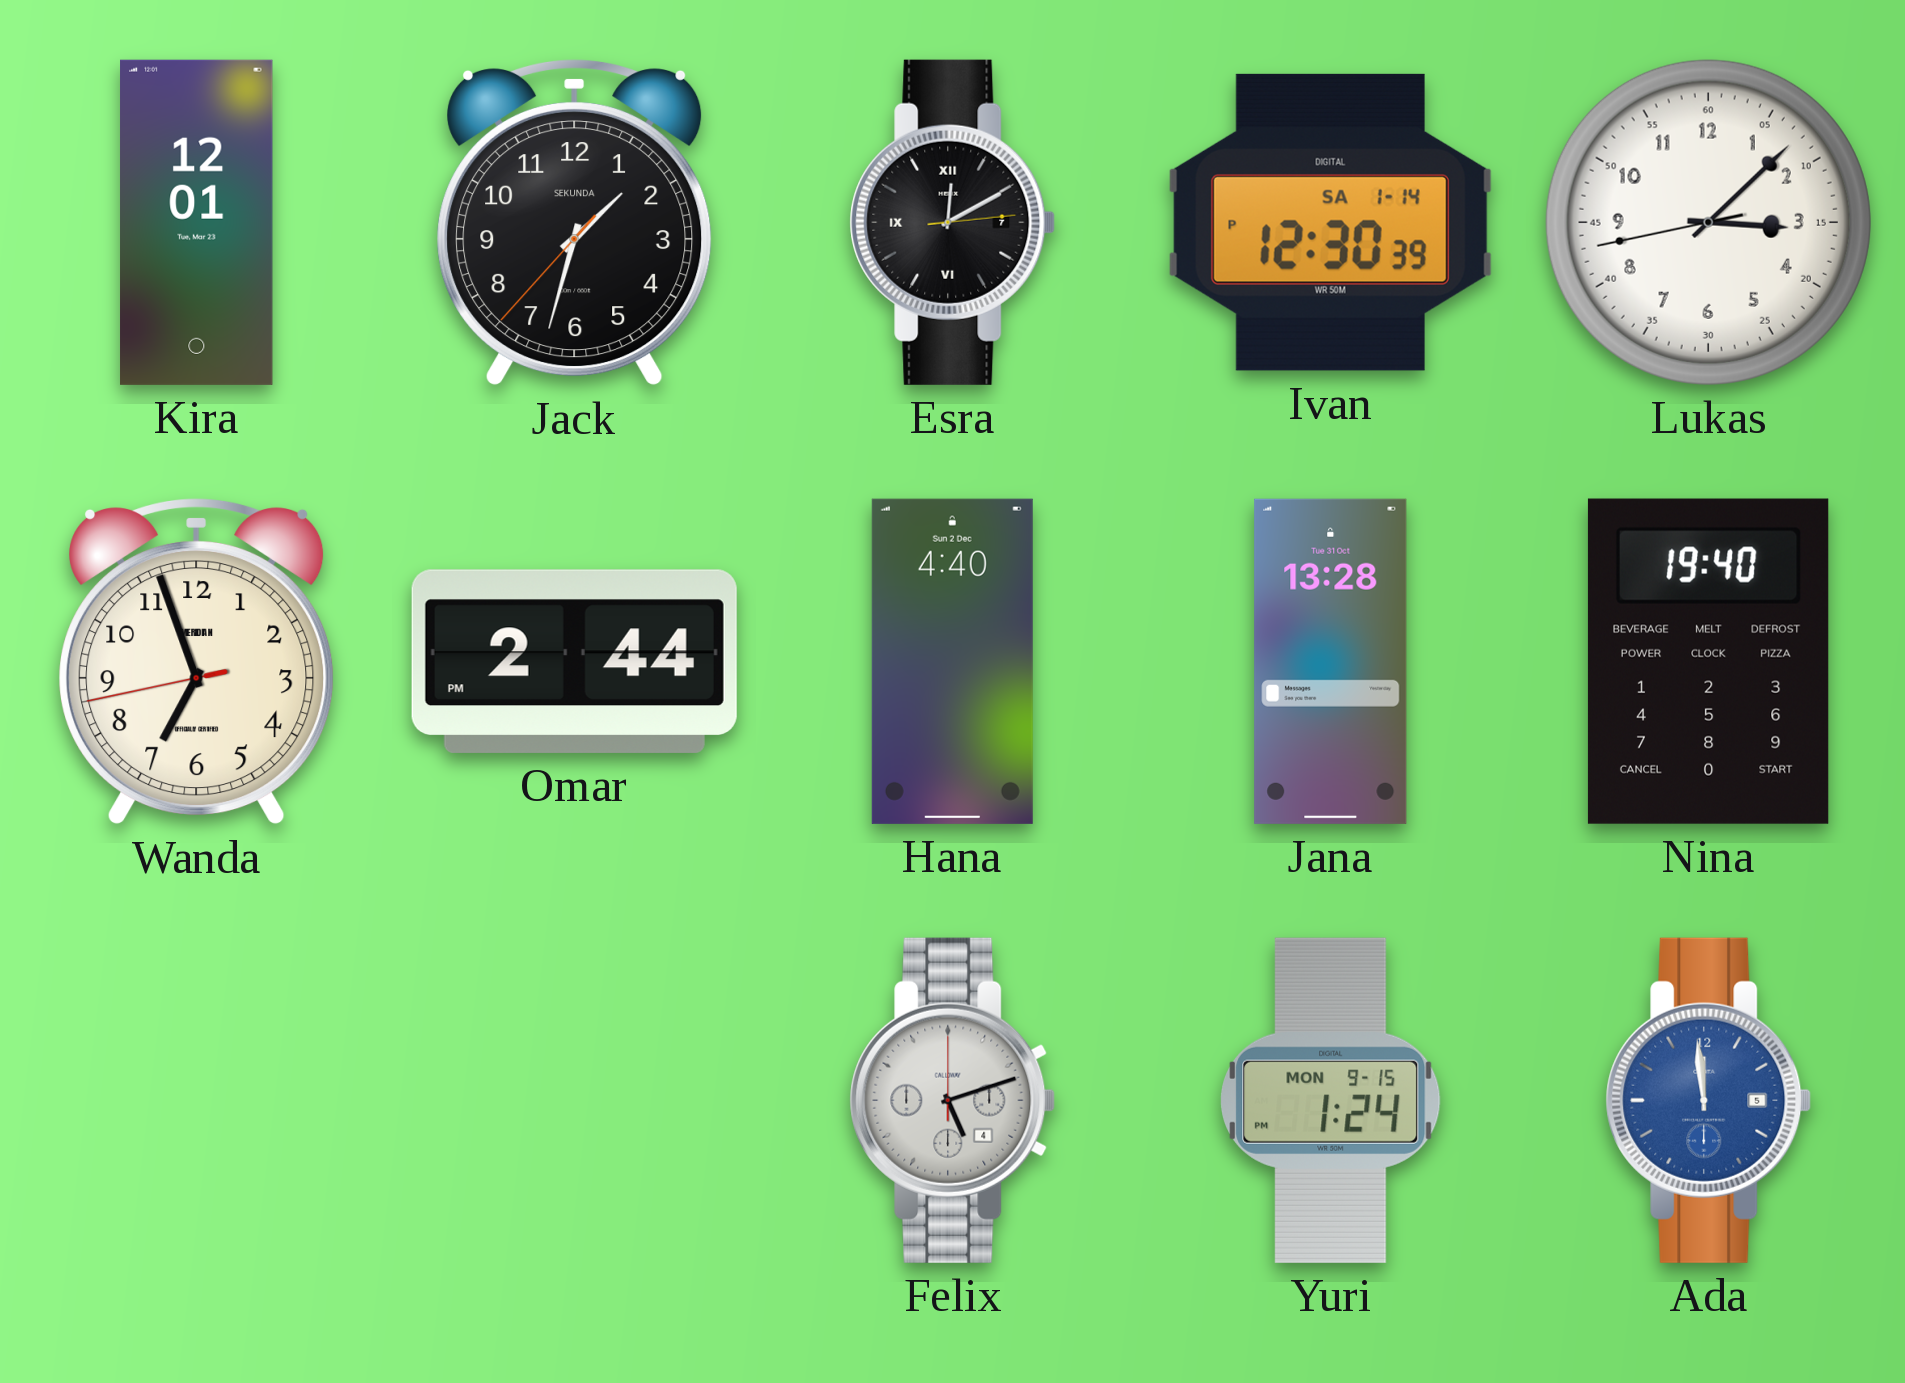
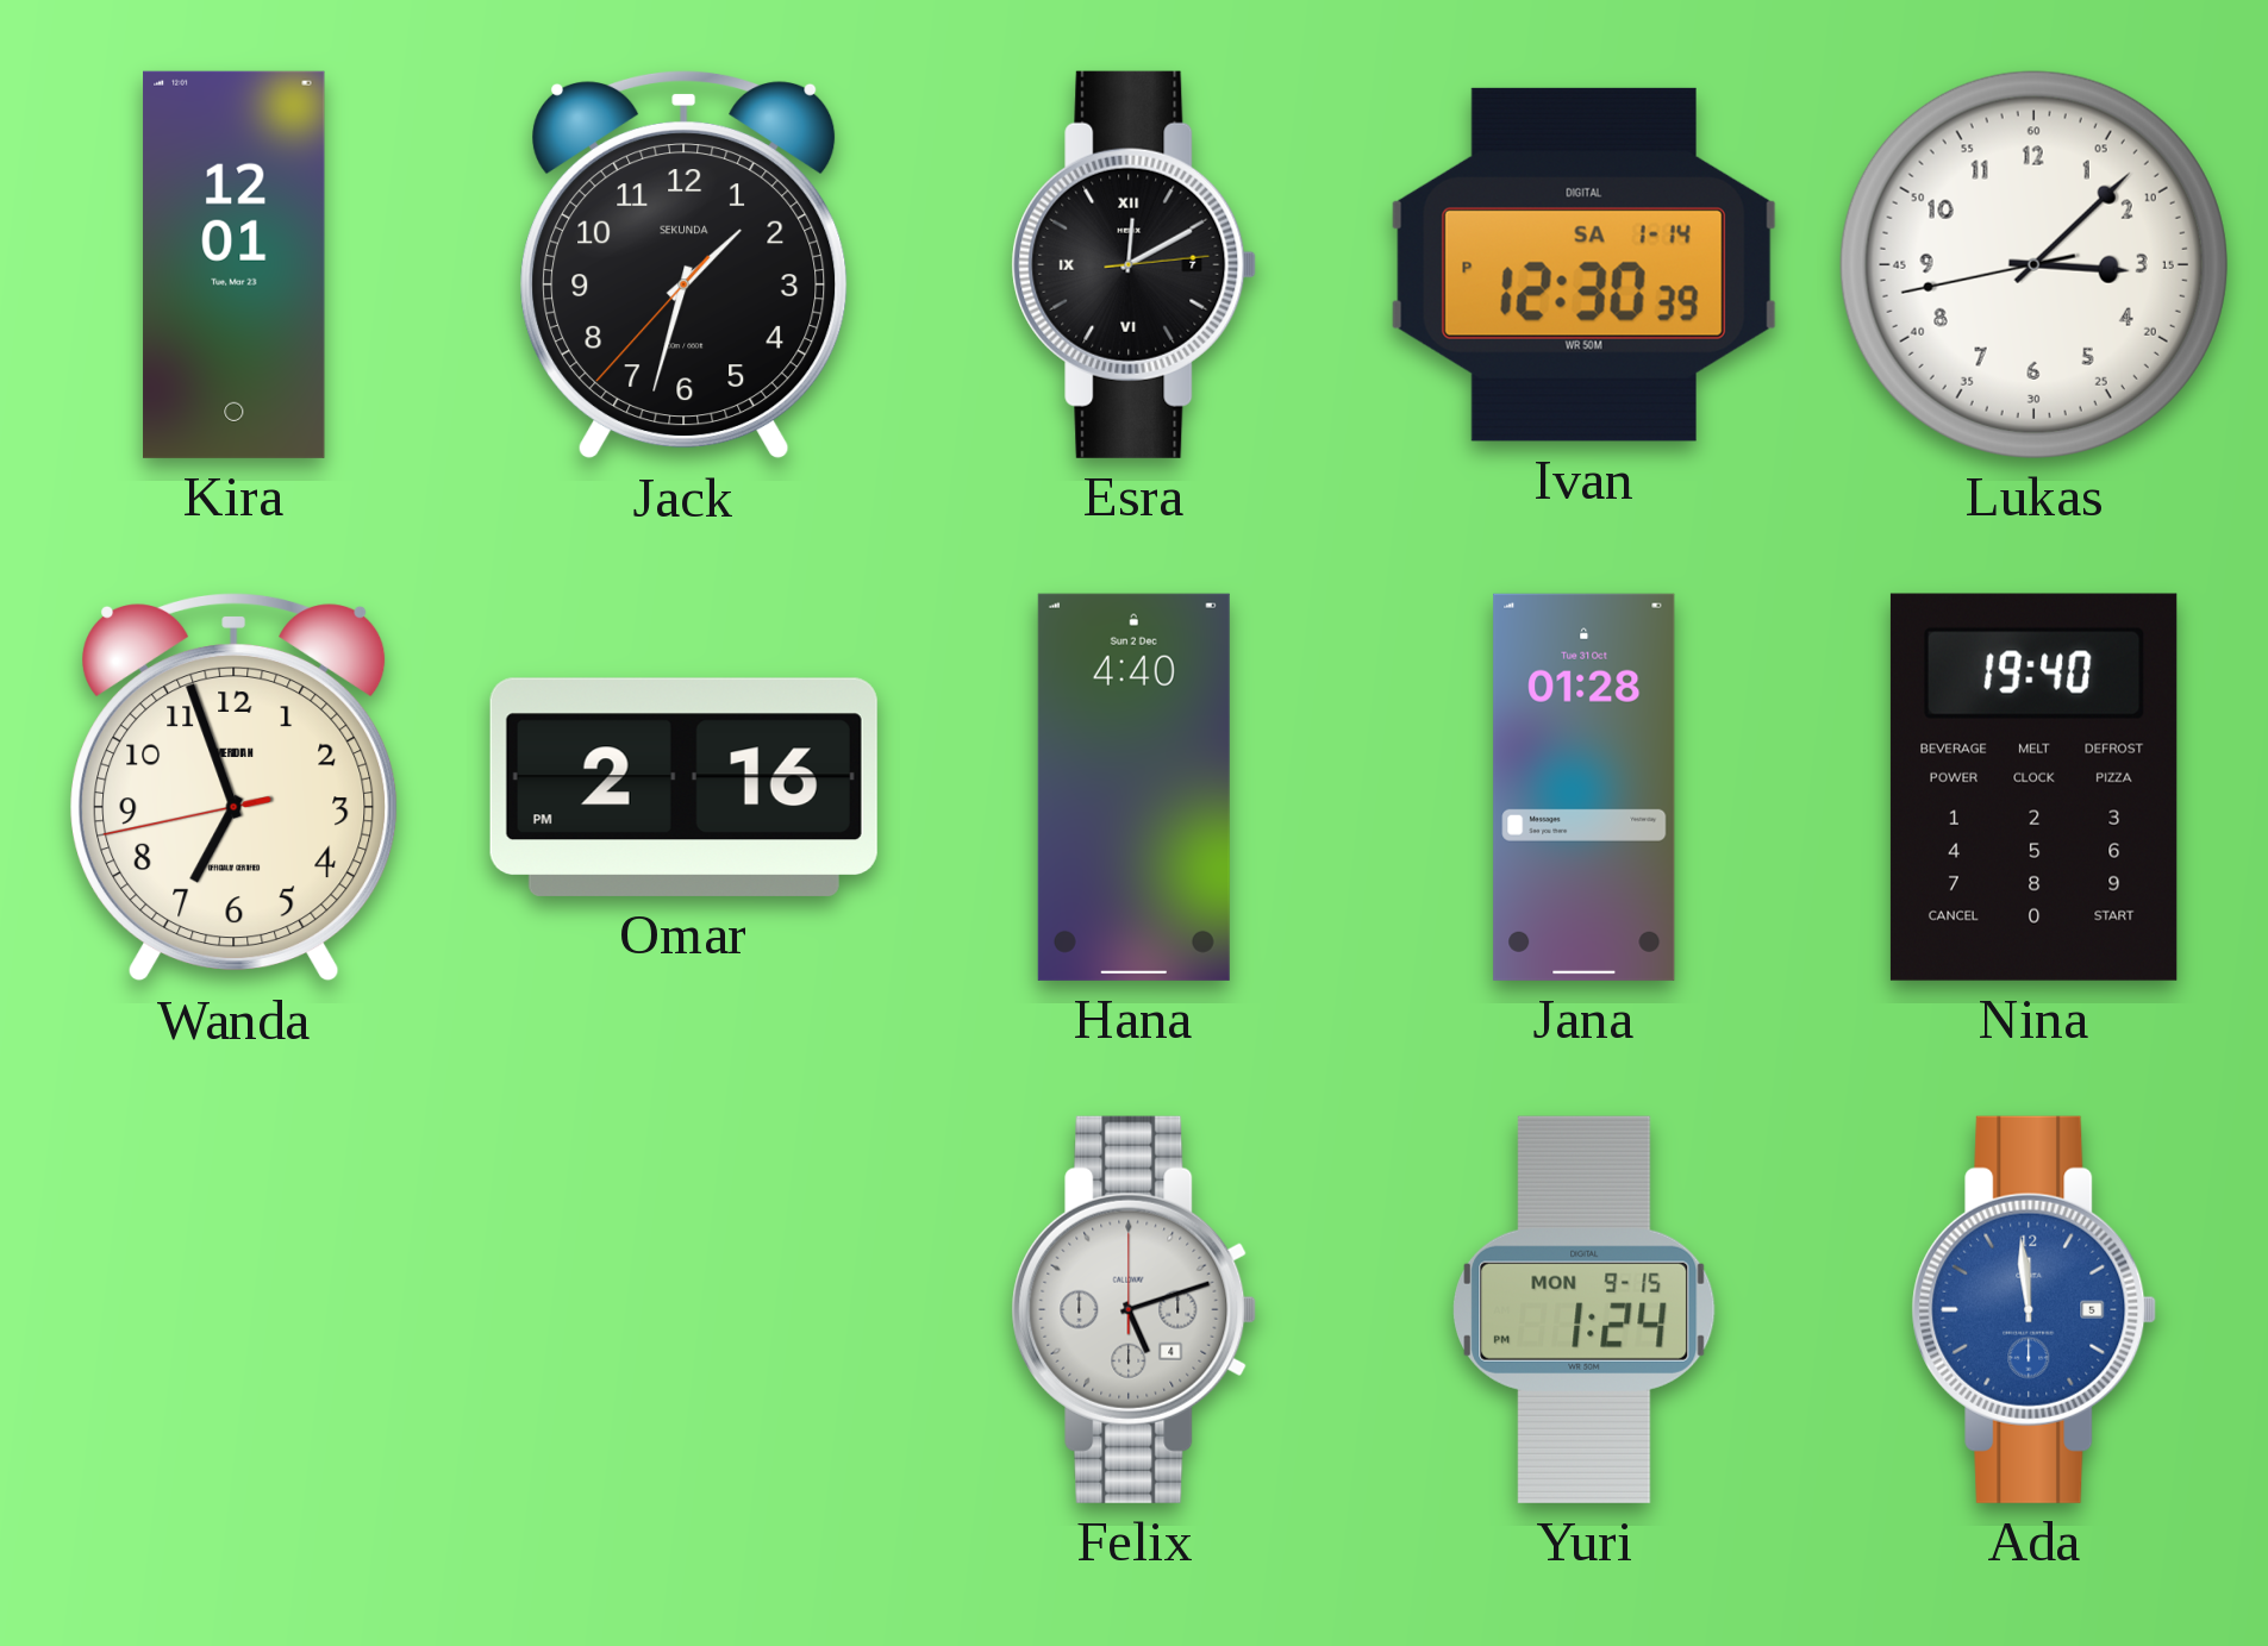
Omar: 2:44 -> 2:16 (683, 787)
Jana: 13:28 -> 01:28 (1585, 787)
